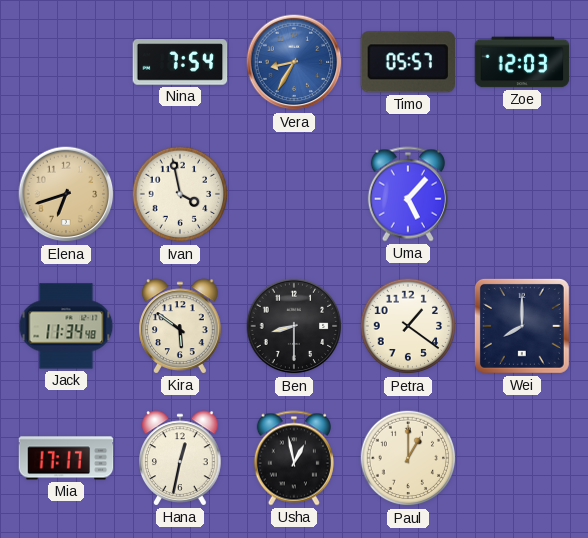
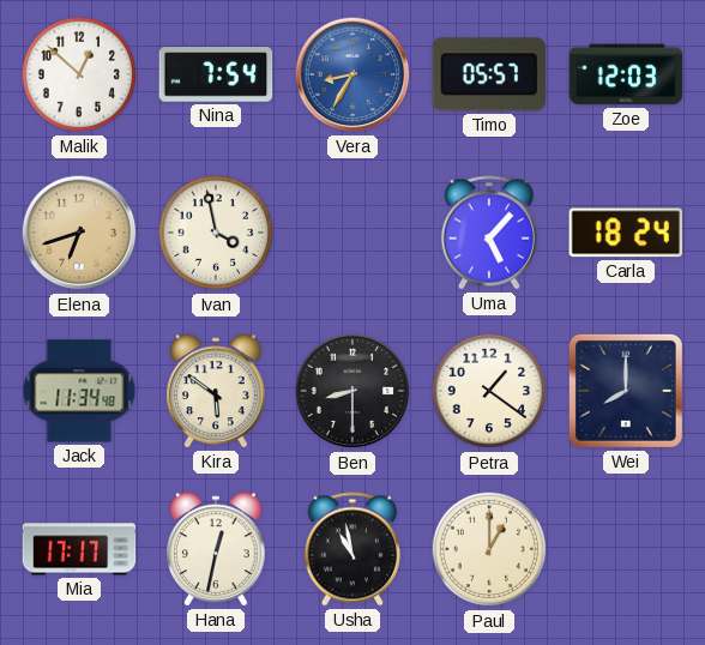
Malik: none -> 12:52 (79, 74)
Carla: none -> 18:24 (626, 233)
Usha: 12:58 -> 10:58 (352, 549)
